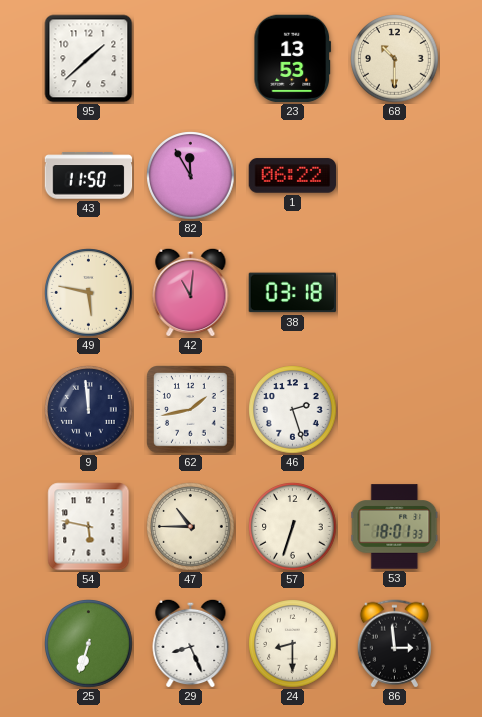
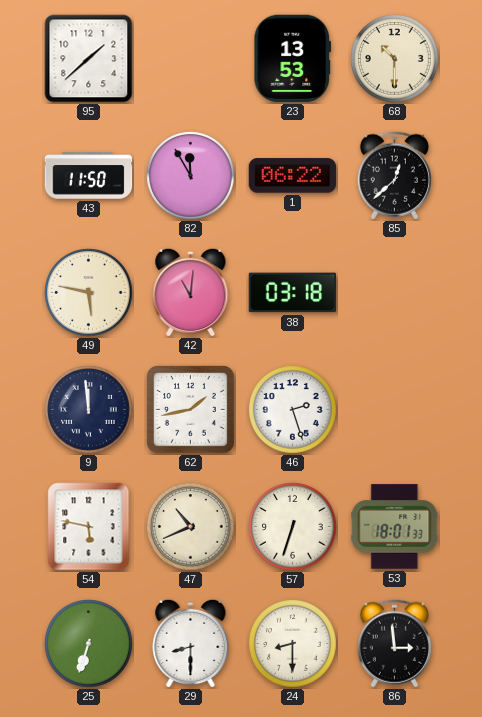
85: none -> 12:38 (394, 176)
47: 10:45 -> 10:41 (191, 527)
29: 8:26 -> 8:30 (191, 643)
